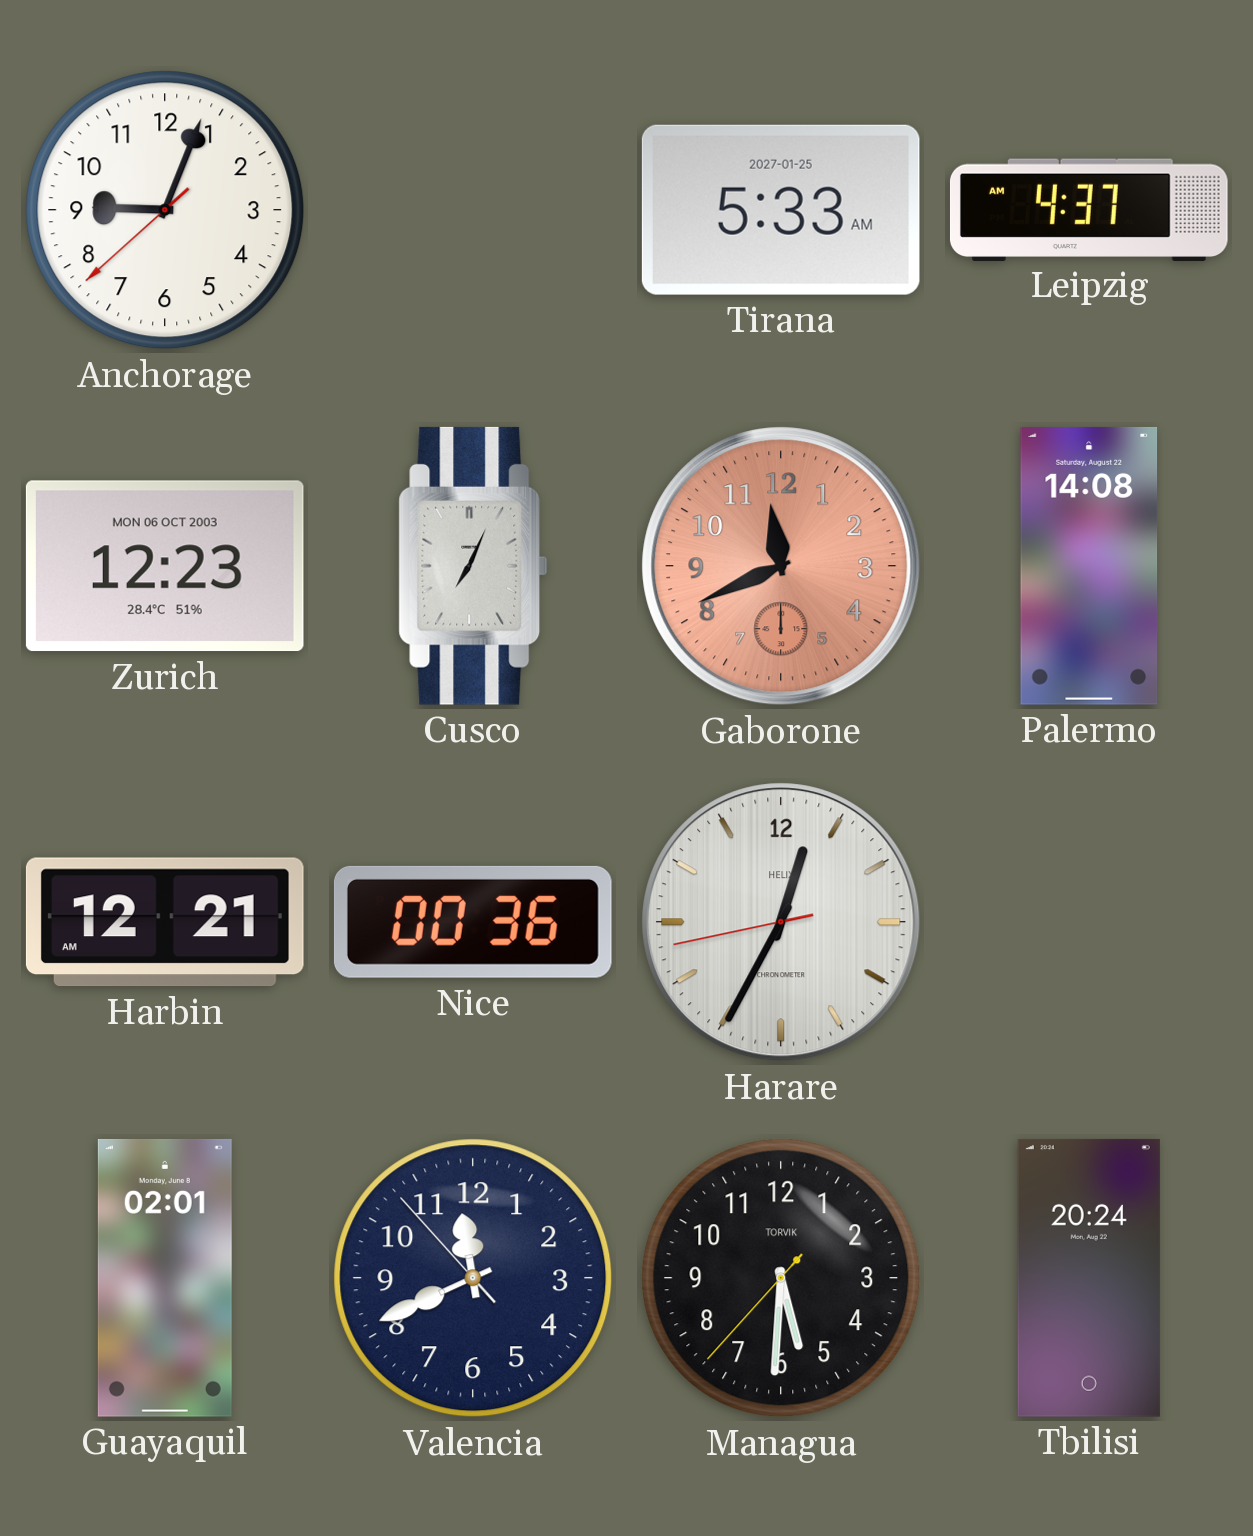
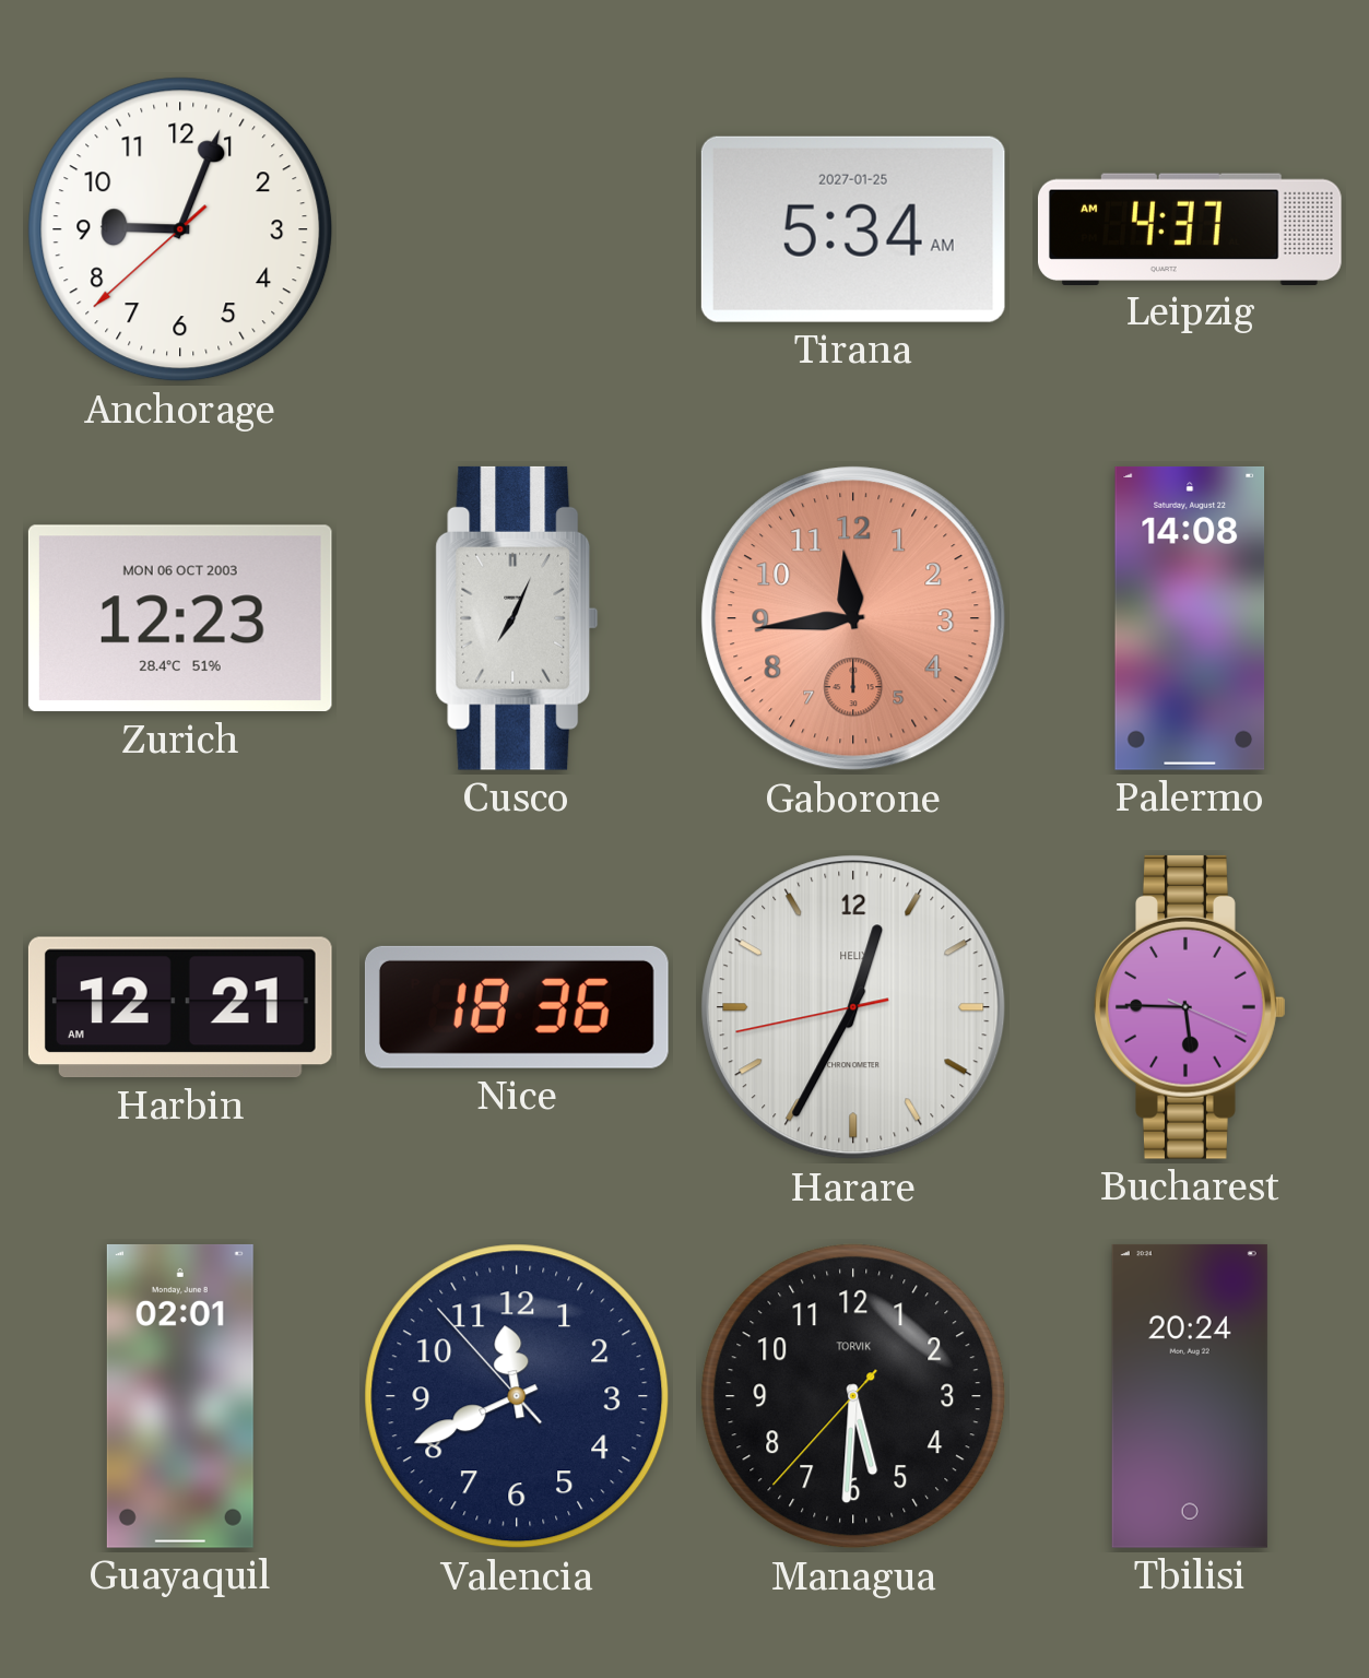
Tirana: 5:33 -> 5:34 (853, 229)
Gaborone: 11:41 -> 11:44 (853, 618)
Nice: 00:36 -> 18:36 (517, 1007)
Bucharest: none -> 5:45 (1190, 1007)
